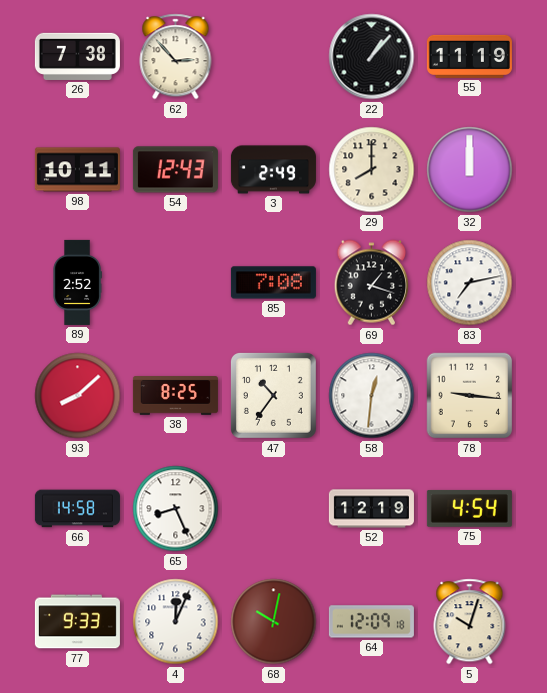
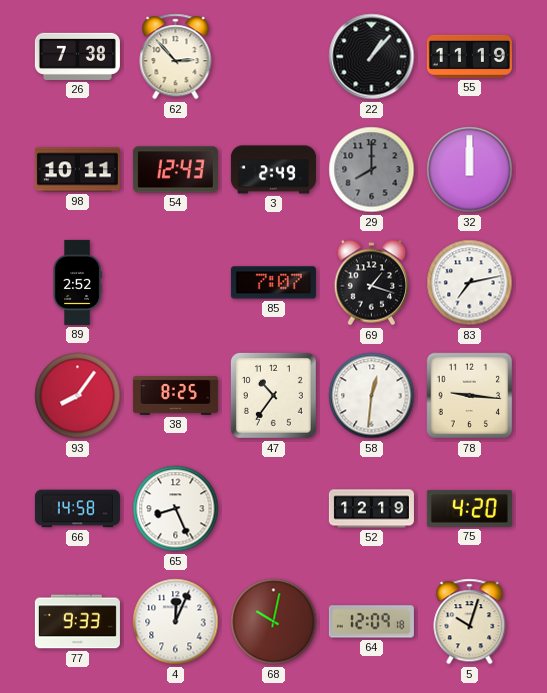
29 dial: cream -> grey (372, 170)
85: 7:08 -> 7:07 (273, 283)
93: 8:08 -> 8:06 (78, 396)
75: 4:54 -> 4:20 (469, 508)
